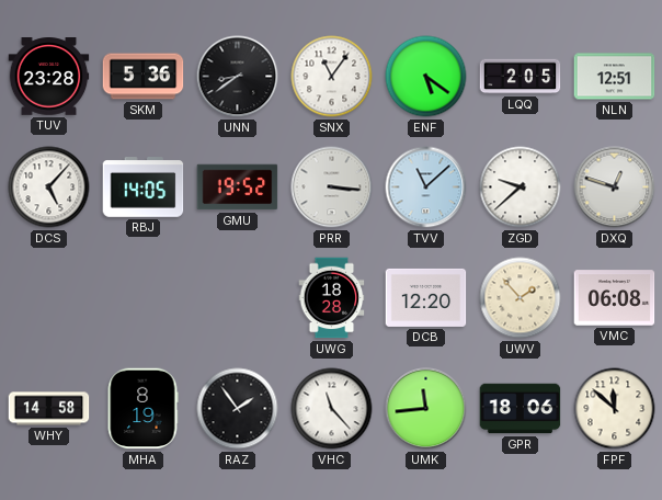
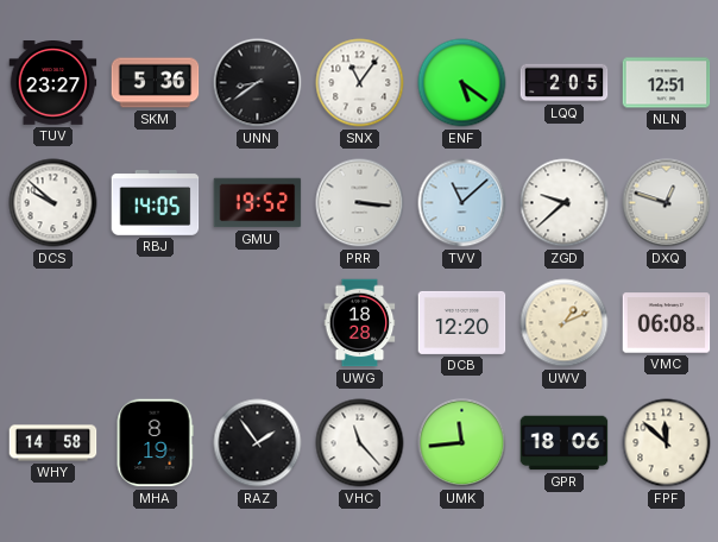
TUV: 23:28 -> 23:27 (53, 83)
DCS: 5:07 -> 9:52 (53, 203)
UWV: 1:53 -> 1:11 (565, 323)
